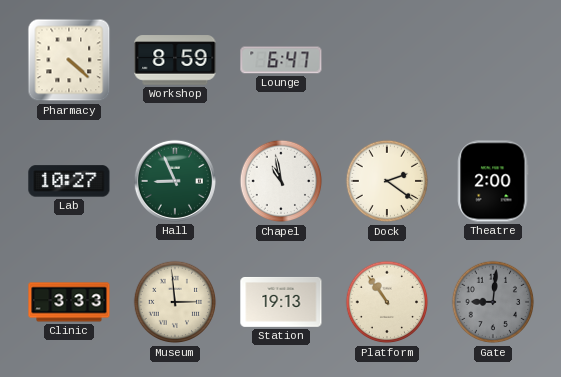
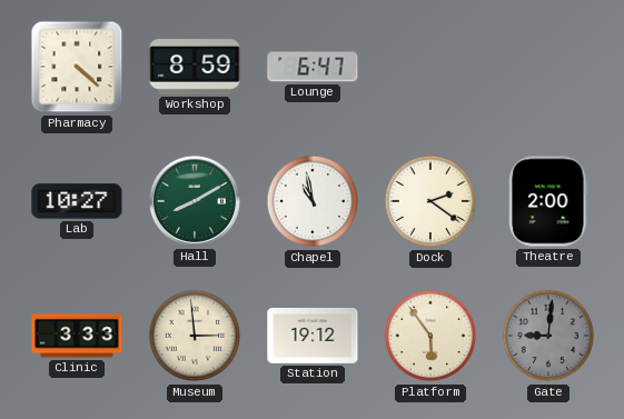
Hall: 8:56 -> 8:10 (195, 201)
Station: 19:13 -> 19:12 (313, 336)
Platform: 10:54 -> 5:54 (430, 336)
